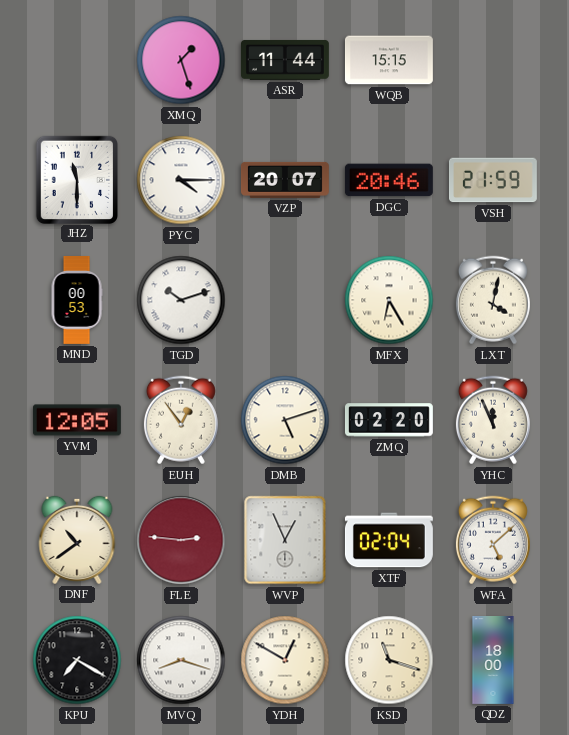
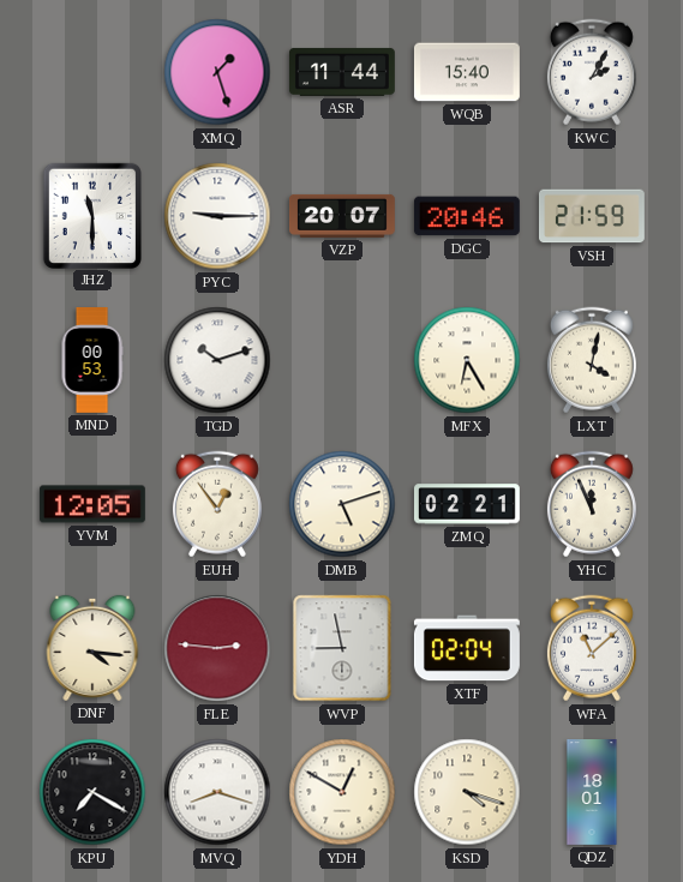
WQB: 15:15 -> 15:40 (467, 72)
KWC: none -> 2:05 (592, 72)
PYC: 4:15 -> 9:15 (217, 216)
ZMQ: 02:20 -> 02:21 (467, 504)
DNF: 10:39 -> 4:16 (92, 648)
WVP: 12:56 -> 8:58 (342, 648)
WFA: 5:08 -> 11:08 (592, 648)
KSD: 11:18 -> 4:18 (467, 792)
QDZ: 18:00 -> 18:01 (592, 793)
